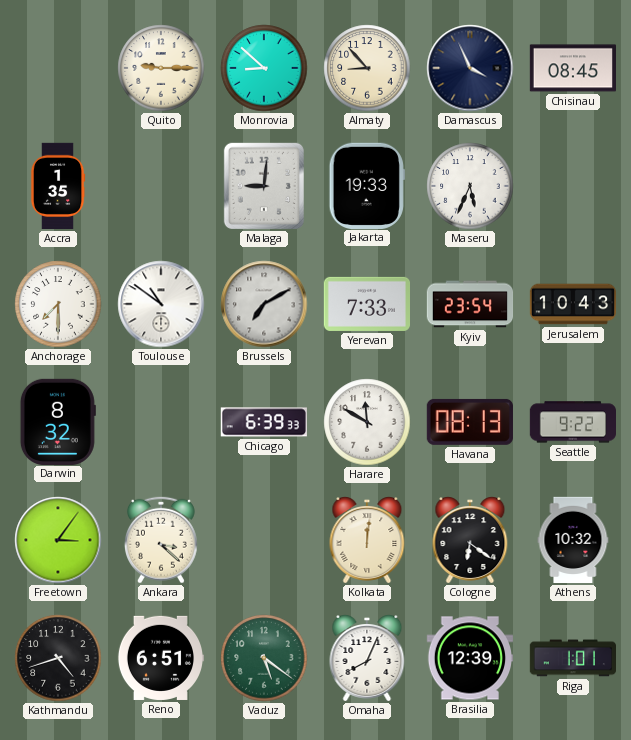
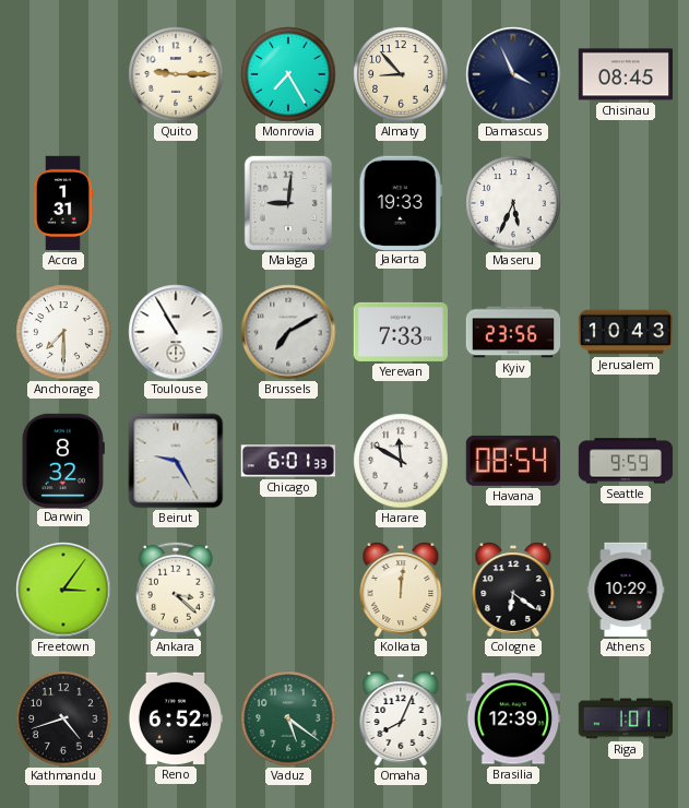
Monrovia: 8:52 -> 7:25 (288, 74)
Accra: 1:35 -> 1:31 (63, 203)
Toulouse: 10:51 -> 10:55 (176, 332)
Kyiv: 23:54 -> 23:56 (513, 332)
Beirut: none -> 9:25 (176, 461)
Chicago: 6:39 -> 6:01 (288, 461)
Havana: 08:13 -> 08:54 (513, 461)
Seattle: 9:22 -> 9:59 (626, 461)
Athens: 10:32 -> 10:29 (626, 590)
Reno: 6:51 -> 6:52 (175, 718)
